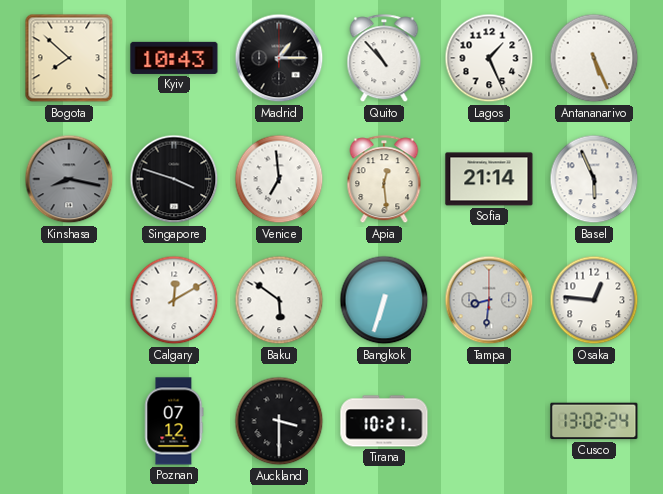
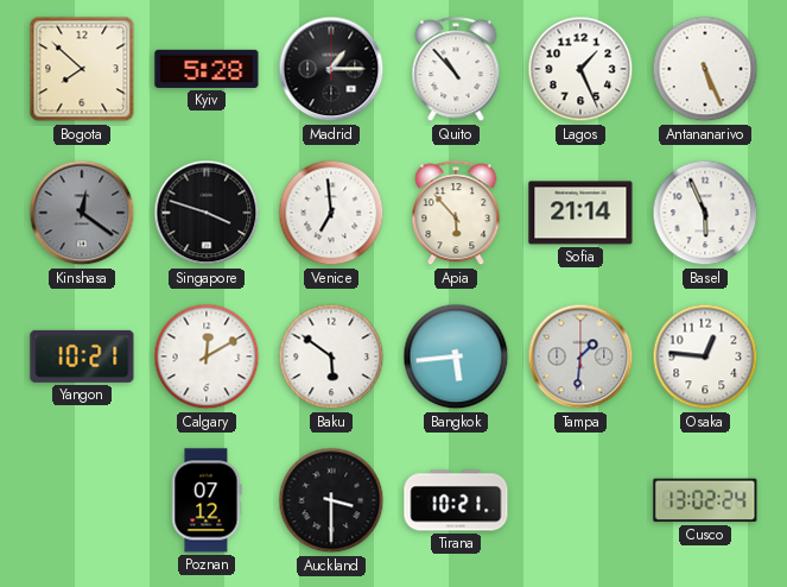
Kyiv: 10:43 -> 5:28 (207, 69)
Kinshasa: 8:17 -> 12:21 (82, 213)
Apia: 12:29 -> 5:53 (456, 214)
Yangon: none -> 10:21 (82, 356)
Bangkok: 6:33 -> 5:44 (456, 356)
Tampa: 8:31 -> 1:31 (580, 356)
